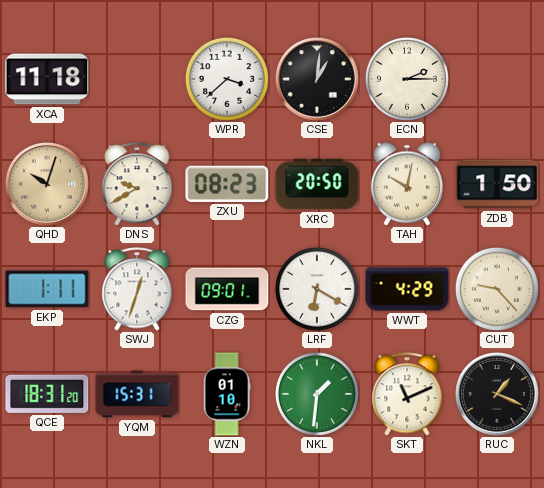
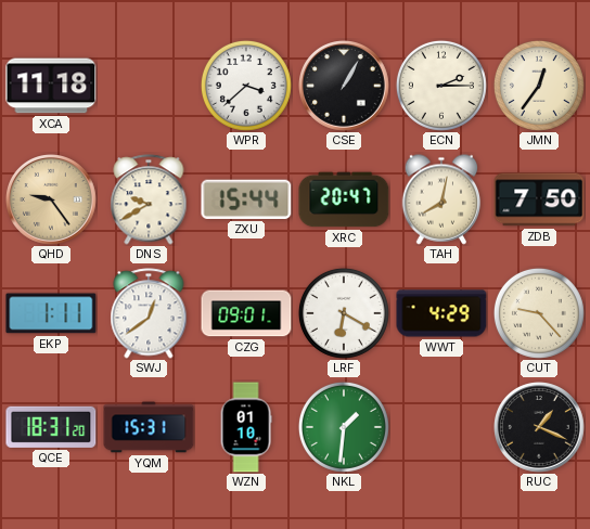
CSE: 1:01 -> 1:05 (345, 87)
JMN: none -> 12:36 (539, 86)
QHD: 10:03 -> 9:24 (52, 201)
ZXU: 08:23 -> 15:44 (246, 199)
XRC: 20:50 -> 20:47 (344, 199)
TAH: 10:02 -> 8:02 (441, 199)
ZDB: 1:50 -> 7:50 (539, 199)
SWJ: 12:33 -> 12:39 (149, 313)
SKT: 11:11 -> none (407, 394)
